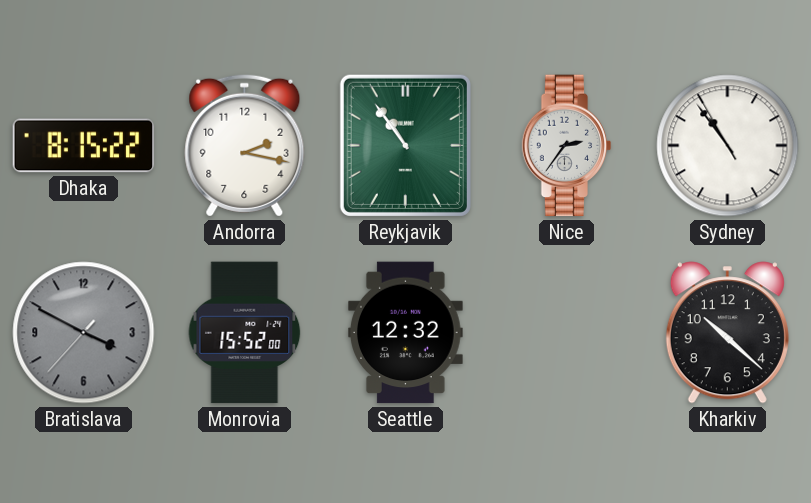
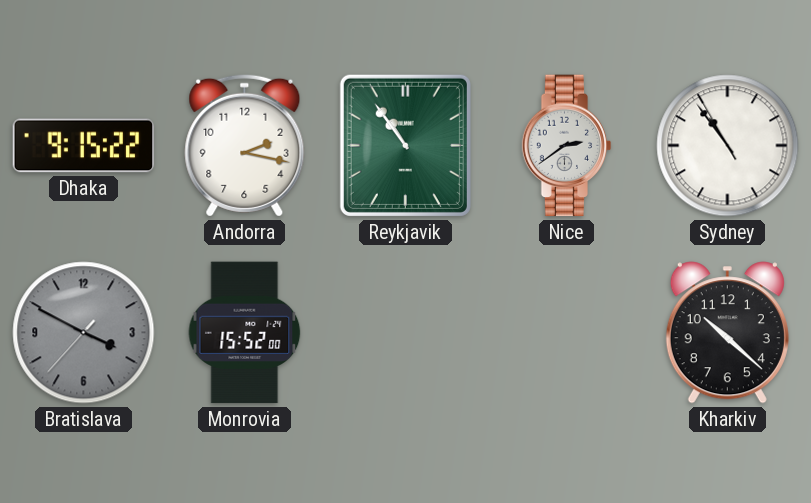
Dhaka: 8:15 -> 9:15 (84, 146)
Nice: 2:36 -> 2:39 (567, 146)
Seattle: 12:32 -> none (406, 333)
